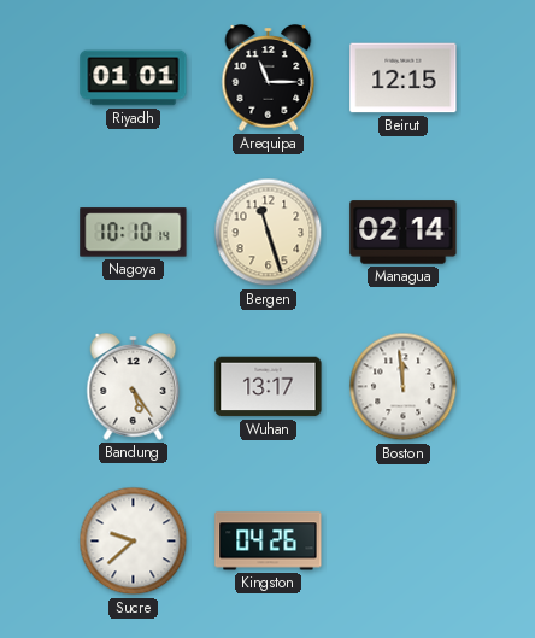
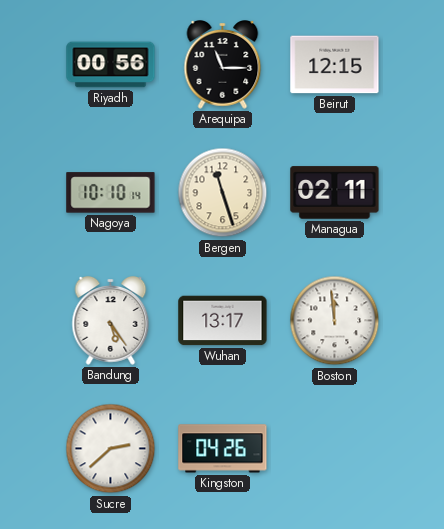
Riyadh: 01:01 -> 00:56 (111, 65)
Managua: 02:14 -> 02:11 (335, 193)
Sucre: 9:38 -> 2:38 (111, 449)
